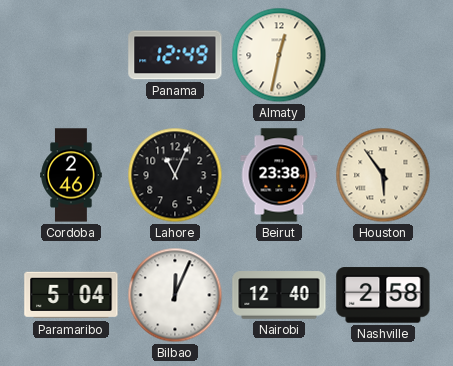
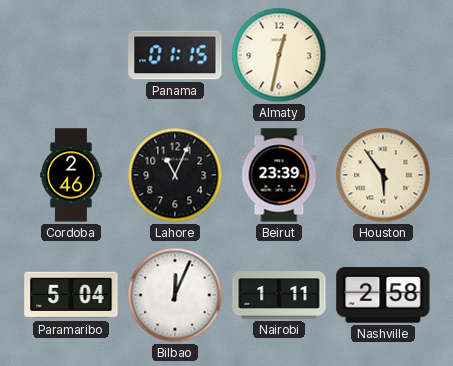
Panama: 12:49 -> 01:15 (175, 55)
Beirut: 23:38 -> 23:39 (279, 175)
Nairobi: 12:40 -> 1:11 (279, 295)
